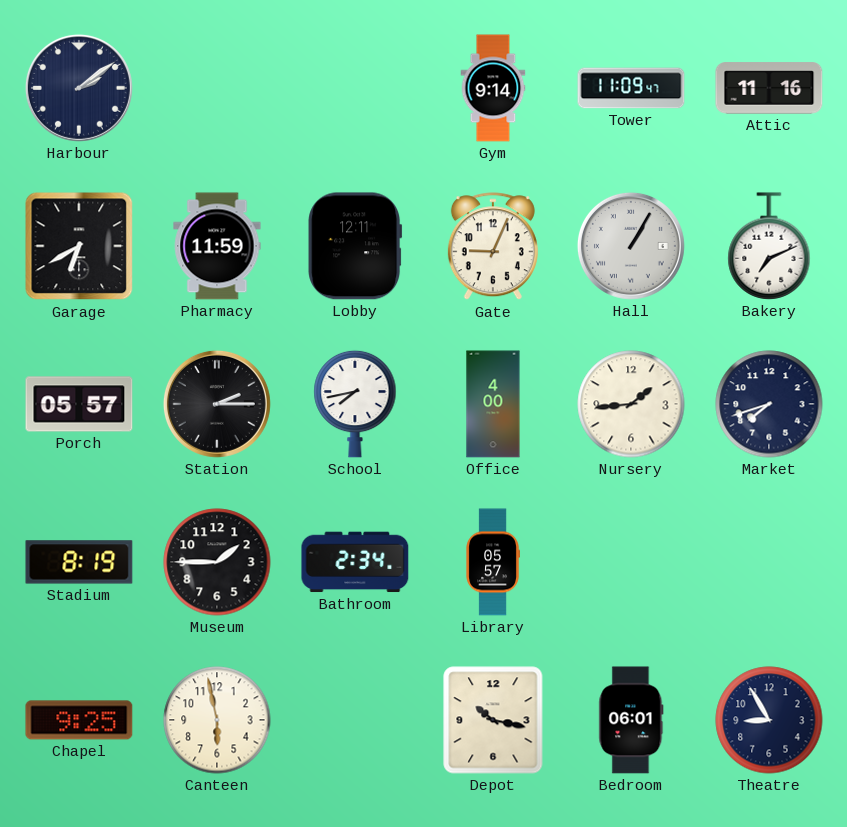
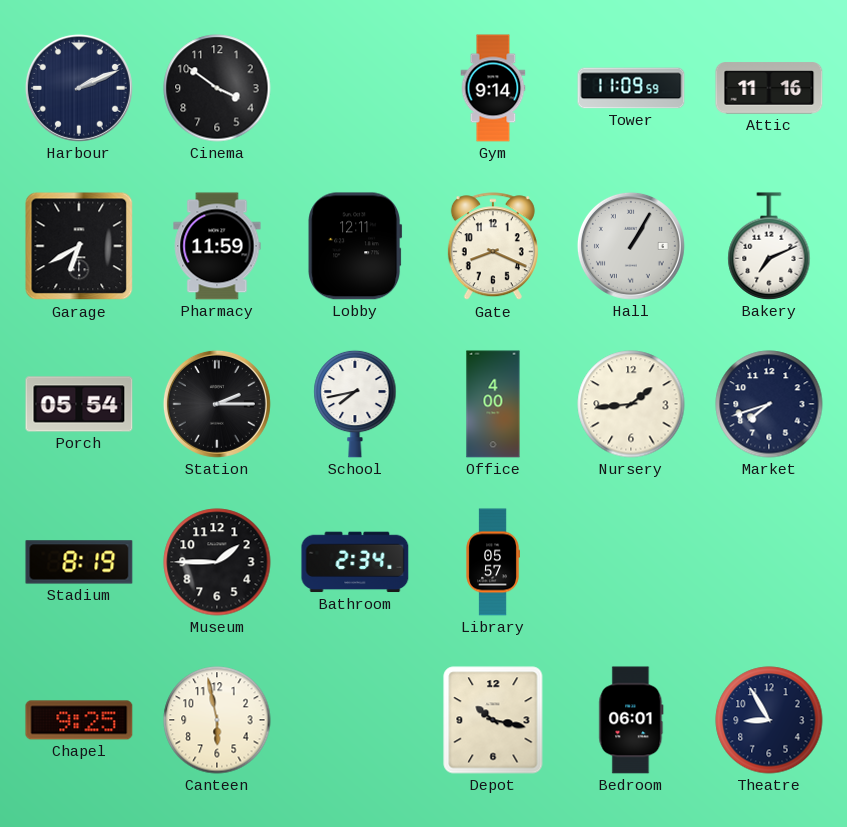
Harbour: 2:09 -> 2:11 (79, 88)
Cinema: none -> 3:51 (217, 88)
Tower: 11:09:47 -> 11:09:59 (631, 88)
Gate: 9:04 -> 8:19 (493, 247)
Porch: 05:57 -> 05:54 (79, 404)
